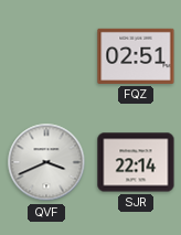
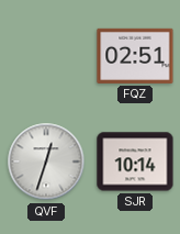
QVF: 3:41 -> 12:33 (46, 161)
SJR: 22:14 -> 10:14 (135, 161)
